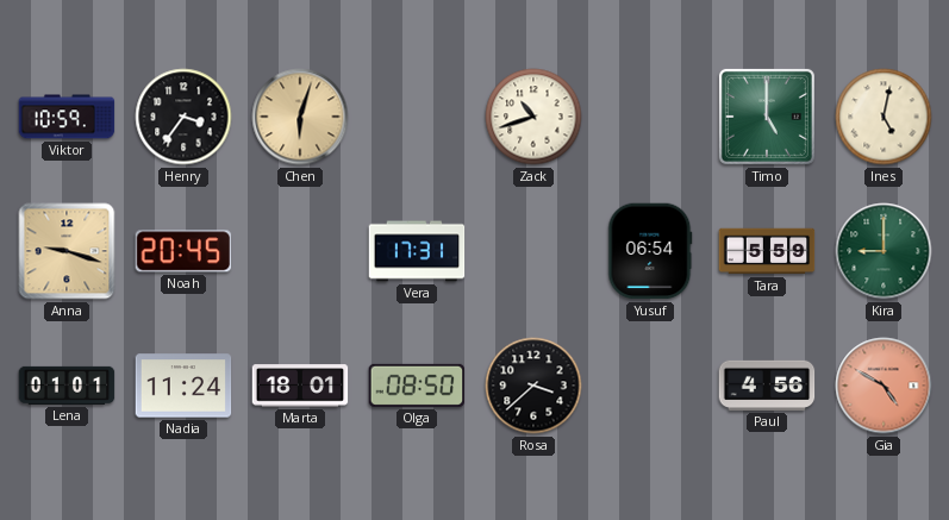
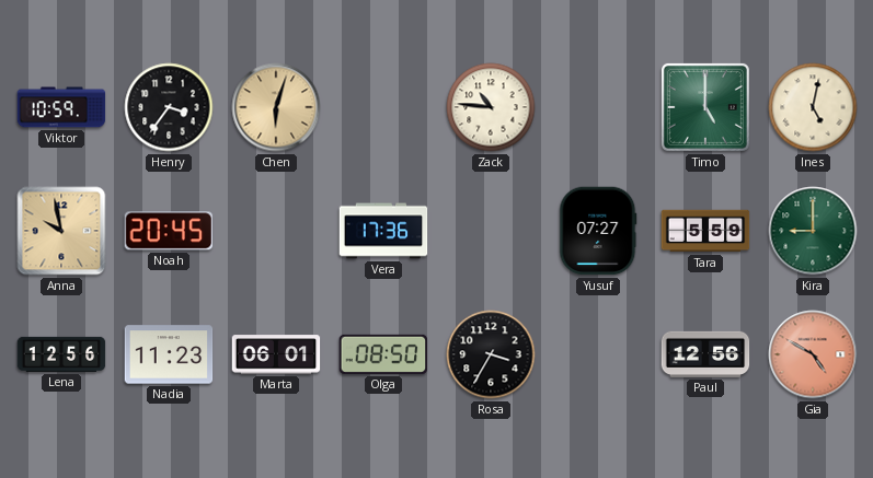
Zack: 10:42 -> 10:46 (491, 107)
Anna: 9:18 -> 9:58 (61, 231)
Vera: 17:31 -> 17:36 (383, 231)
Yusuf: 06:54 -> 07:27 (598, 231)
Lena: 01:01 -> 12:56 (61, 354)
Nadia: 11:24 -> 11:23 (169, 354)
Marta: 18:01 -> 06:01 (276, 354)
Rosa: 3:38 -> 3:35 (491, 354)
Paul: 4:56 -> 12:56 (705, 354)
